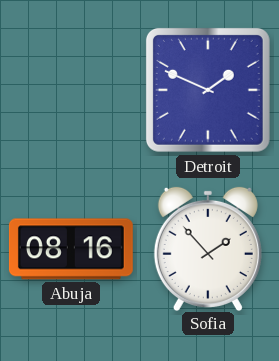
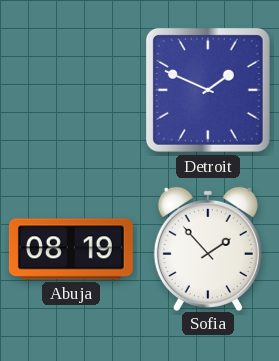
Abuja: 08:16 -> 08:19 (71, 249)
